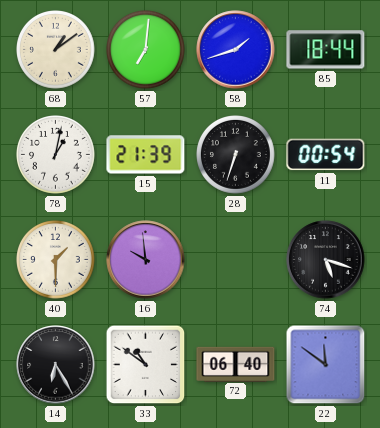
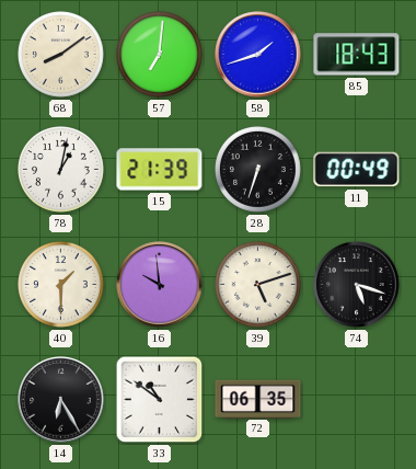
68: 1:09 -> 8:09 (61, 55)
85: 18:44 -> 18:43 (357, 55)
11: 00:54 -> 00:49 (357, 170)
39: none -> 5:12 (258, 285)
72: 06:40 -> 06:35 (258, 399)
22: 11:51 -> none (326, 365)
